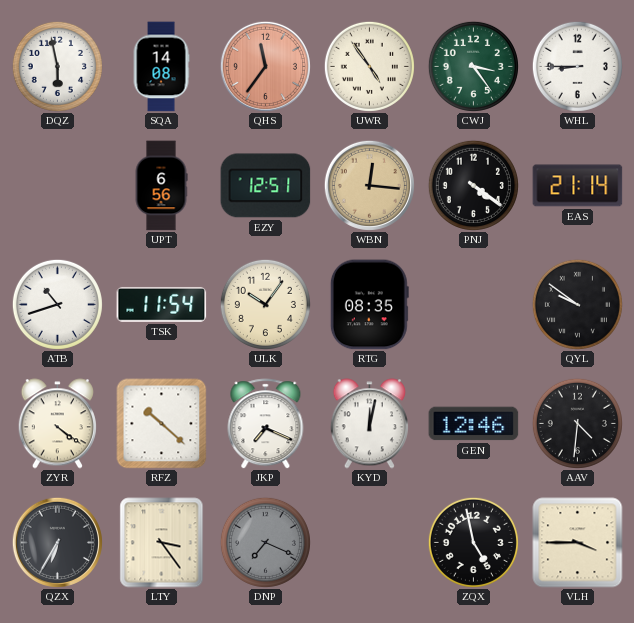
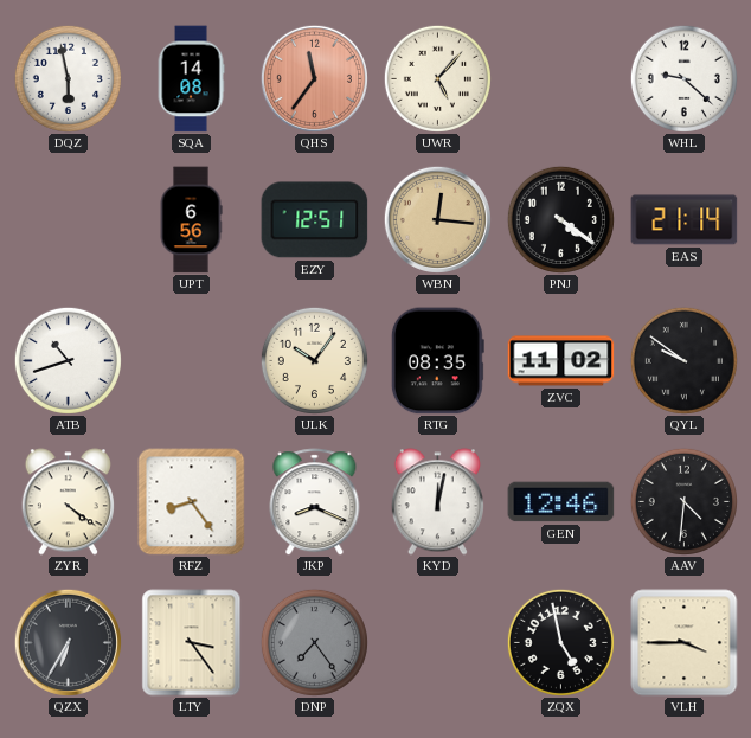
UWR: 4:54 -> 5:07 (437, 78)
CWJ: 3:24 -> none (473, 66)
WHL: 8:45 -> 9:22 (683, 78)
TSK: 11:54 -> none (162, 304)
ZVC: none -> 11:02 (561, 361)
RFZ: 10:22 -> 8:24 (192, 502)
JKP: 7:19 -> 8:19 (315, 502)
DNP: 7:19 -> 7:24 (314, 642)
